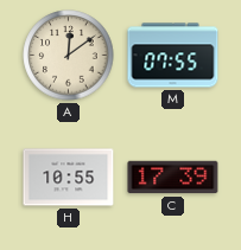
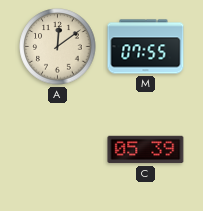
H: 10:55 -> none (69, 178)
C: 17:39 -> 05:39 (146, 150)
